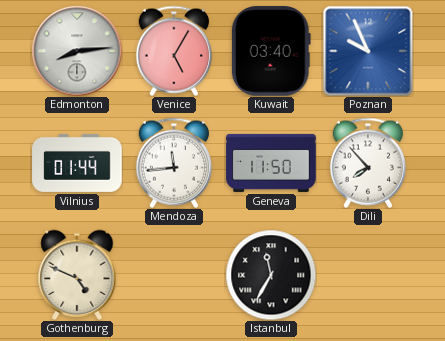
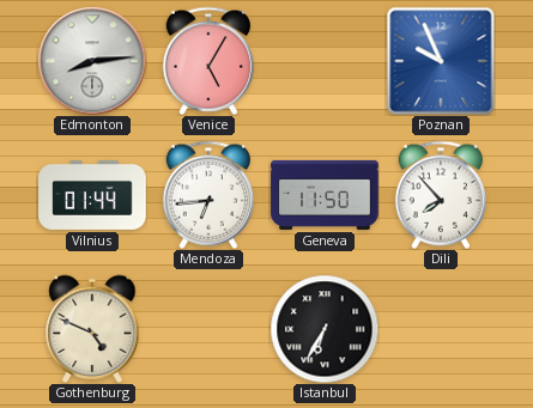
Kuwait: 03:40 -> none (271, 51)
Mendoza: 11:44 -> 6:44 (208, 195)
Istanbul: 11:35 -> 6:35 (325, 329)
